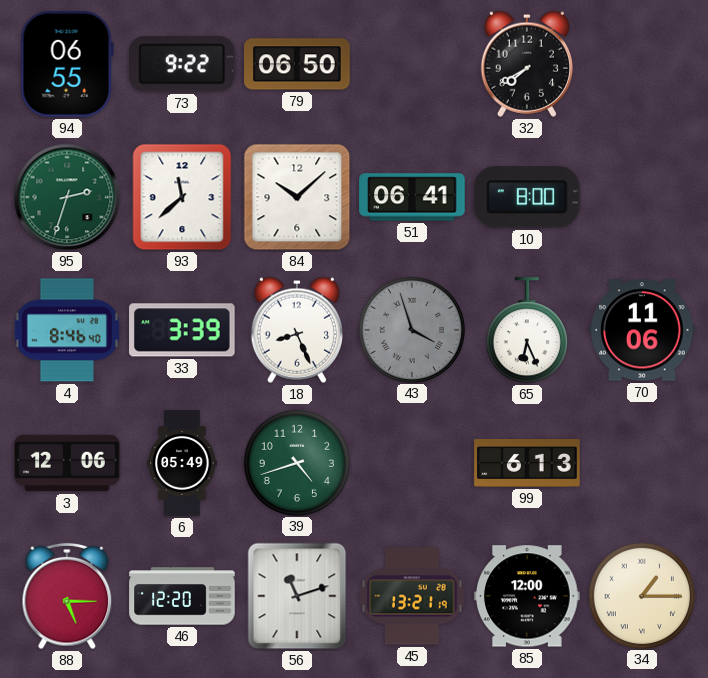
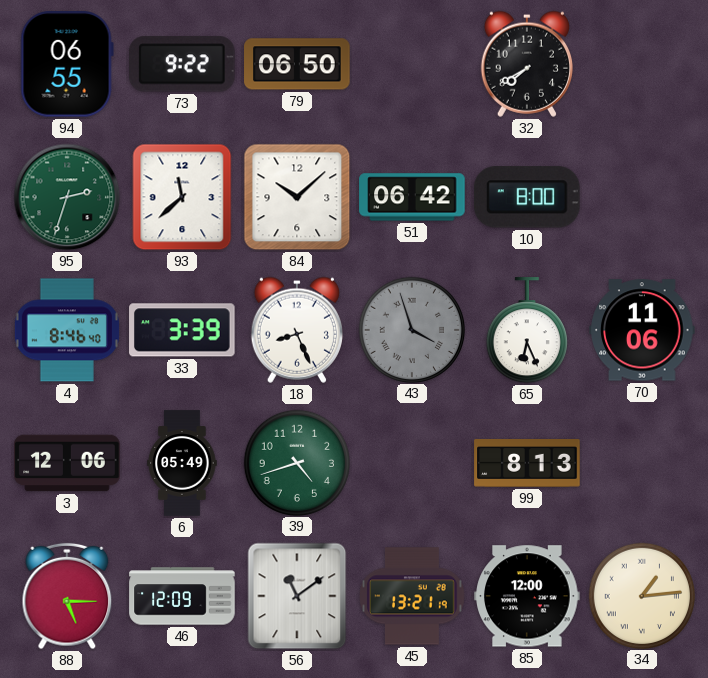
51: 06:41 -> 06:42 (412, 197)
99: 6:13 -> 8:13 (527, 463)
46: 12:20 -> 12:09 (182, 596)
56: 11:12 -> 11:09 (297, 596)
34: 1:15 -> 1:14 (641, 595)
